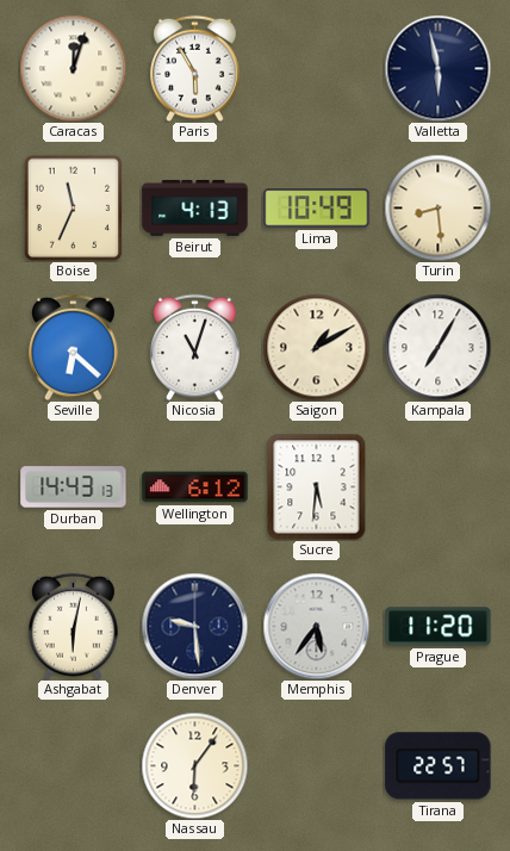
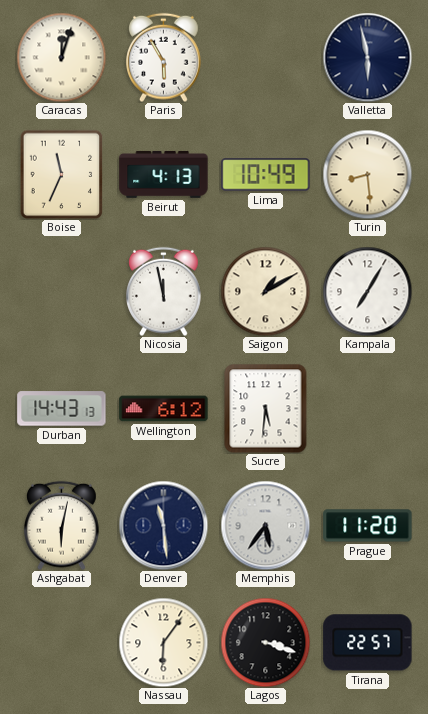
Seville: 6:22 -> none (74, 347)
Nicosia: 11:03 -> 11:58 (164, 291)
Denver: 9:29 -> 11:29 (163, 525)
Lagos: none -> 3:18 (265, 642)
